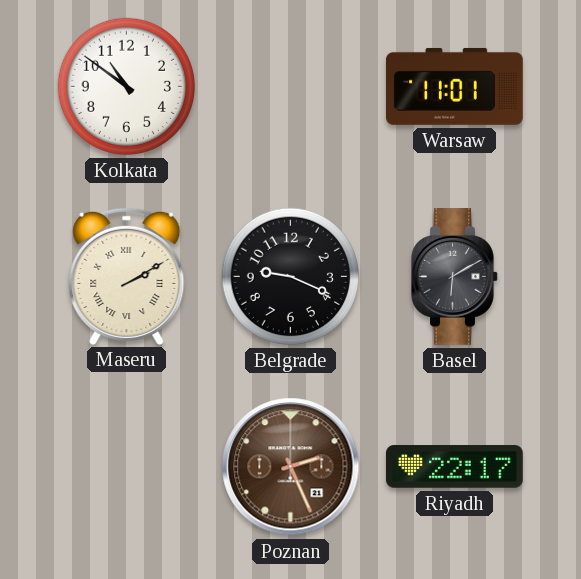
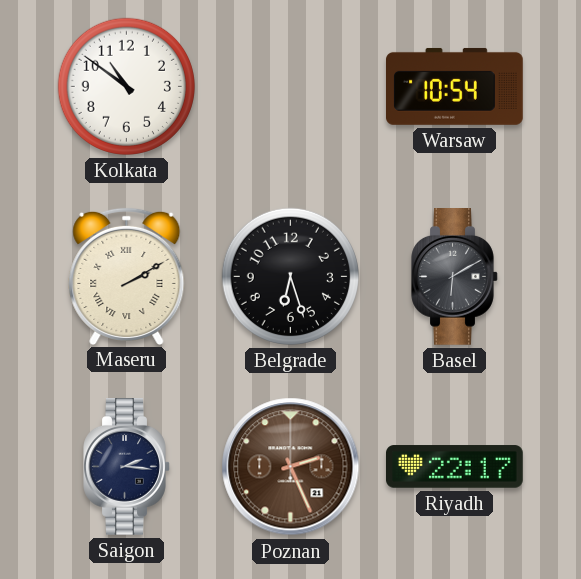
Warsaw: 11:01 -> 10:54 (455, 86)
Belgrade: 9:19 -> 6:27 (290, 276)
Saigon: none -> 2:16 (127, 467)
